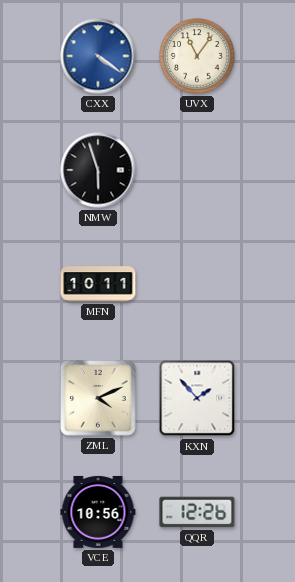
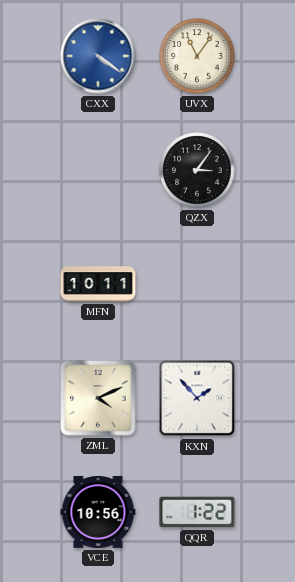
NMW: 5:57 -> none (98, 170)
QZX: none -> 3:06 (197, 170)
QQR: 12:26 -> 1:22 (197, 512)
